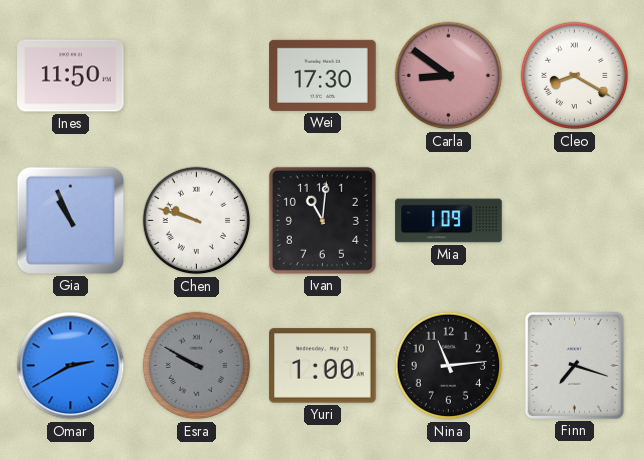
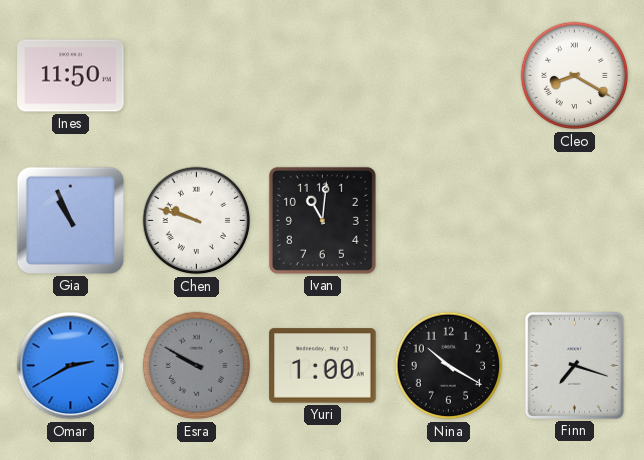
Wei: 17:30 -> none (323, 75)
Carla: 8:51 -> none (449, 76)
Mia: 1:09 -> none (449, 221)
Nina: 11:14 -> 10:20 (449, 366)
